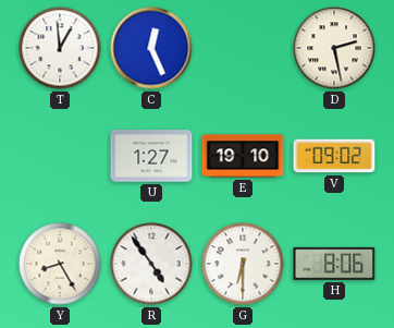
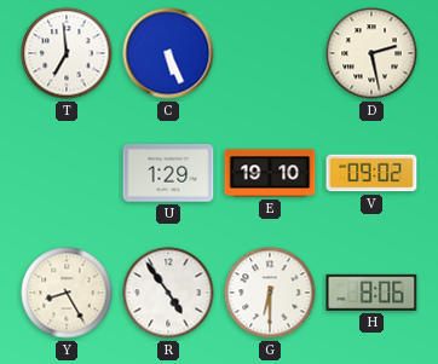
T: 12:59 -> 6:59 (67, 53)
C: 12:26 -> 5:26 (168, 53)
U: 1:27 -> 1:29 (168, 173)
